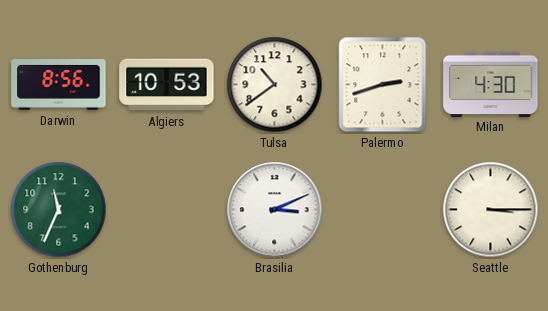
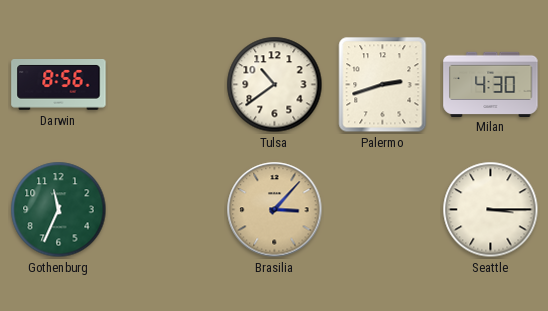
Algiers: 10:53 -> none (167, 85)
Brasilia: 3:11 -> 3:07 (275, 210)
Brasilia dial: white -> champagne (275, 210)
